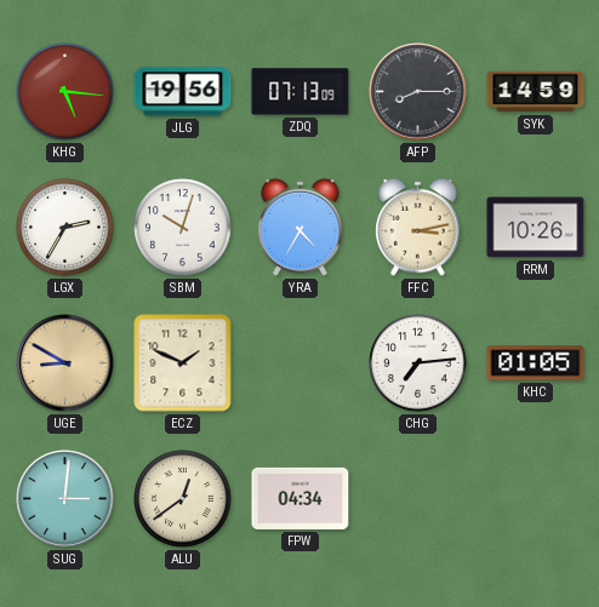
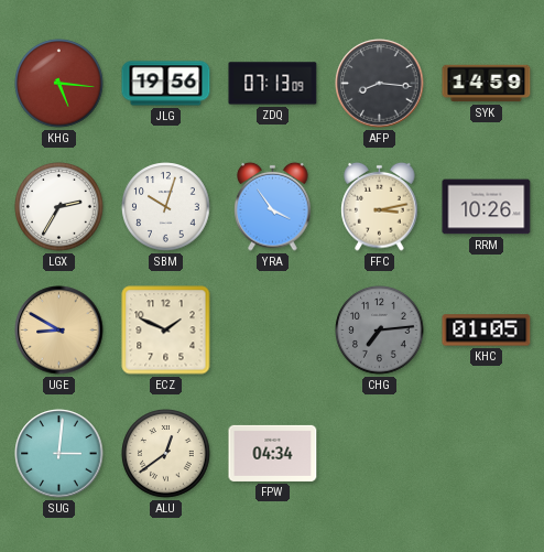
AFP: 8:15 -> 8:16 (380, 84)
YRA: 4:35 -> 3:54 (273, 206)
CHG dial: white -> grey (380, 331)
